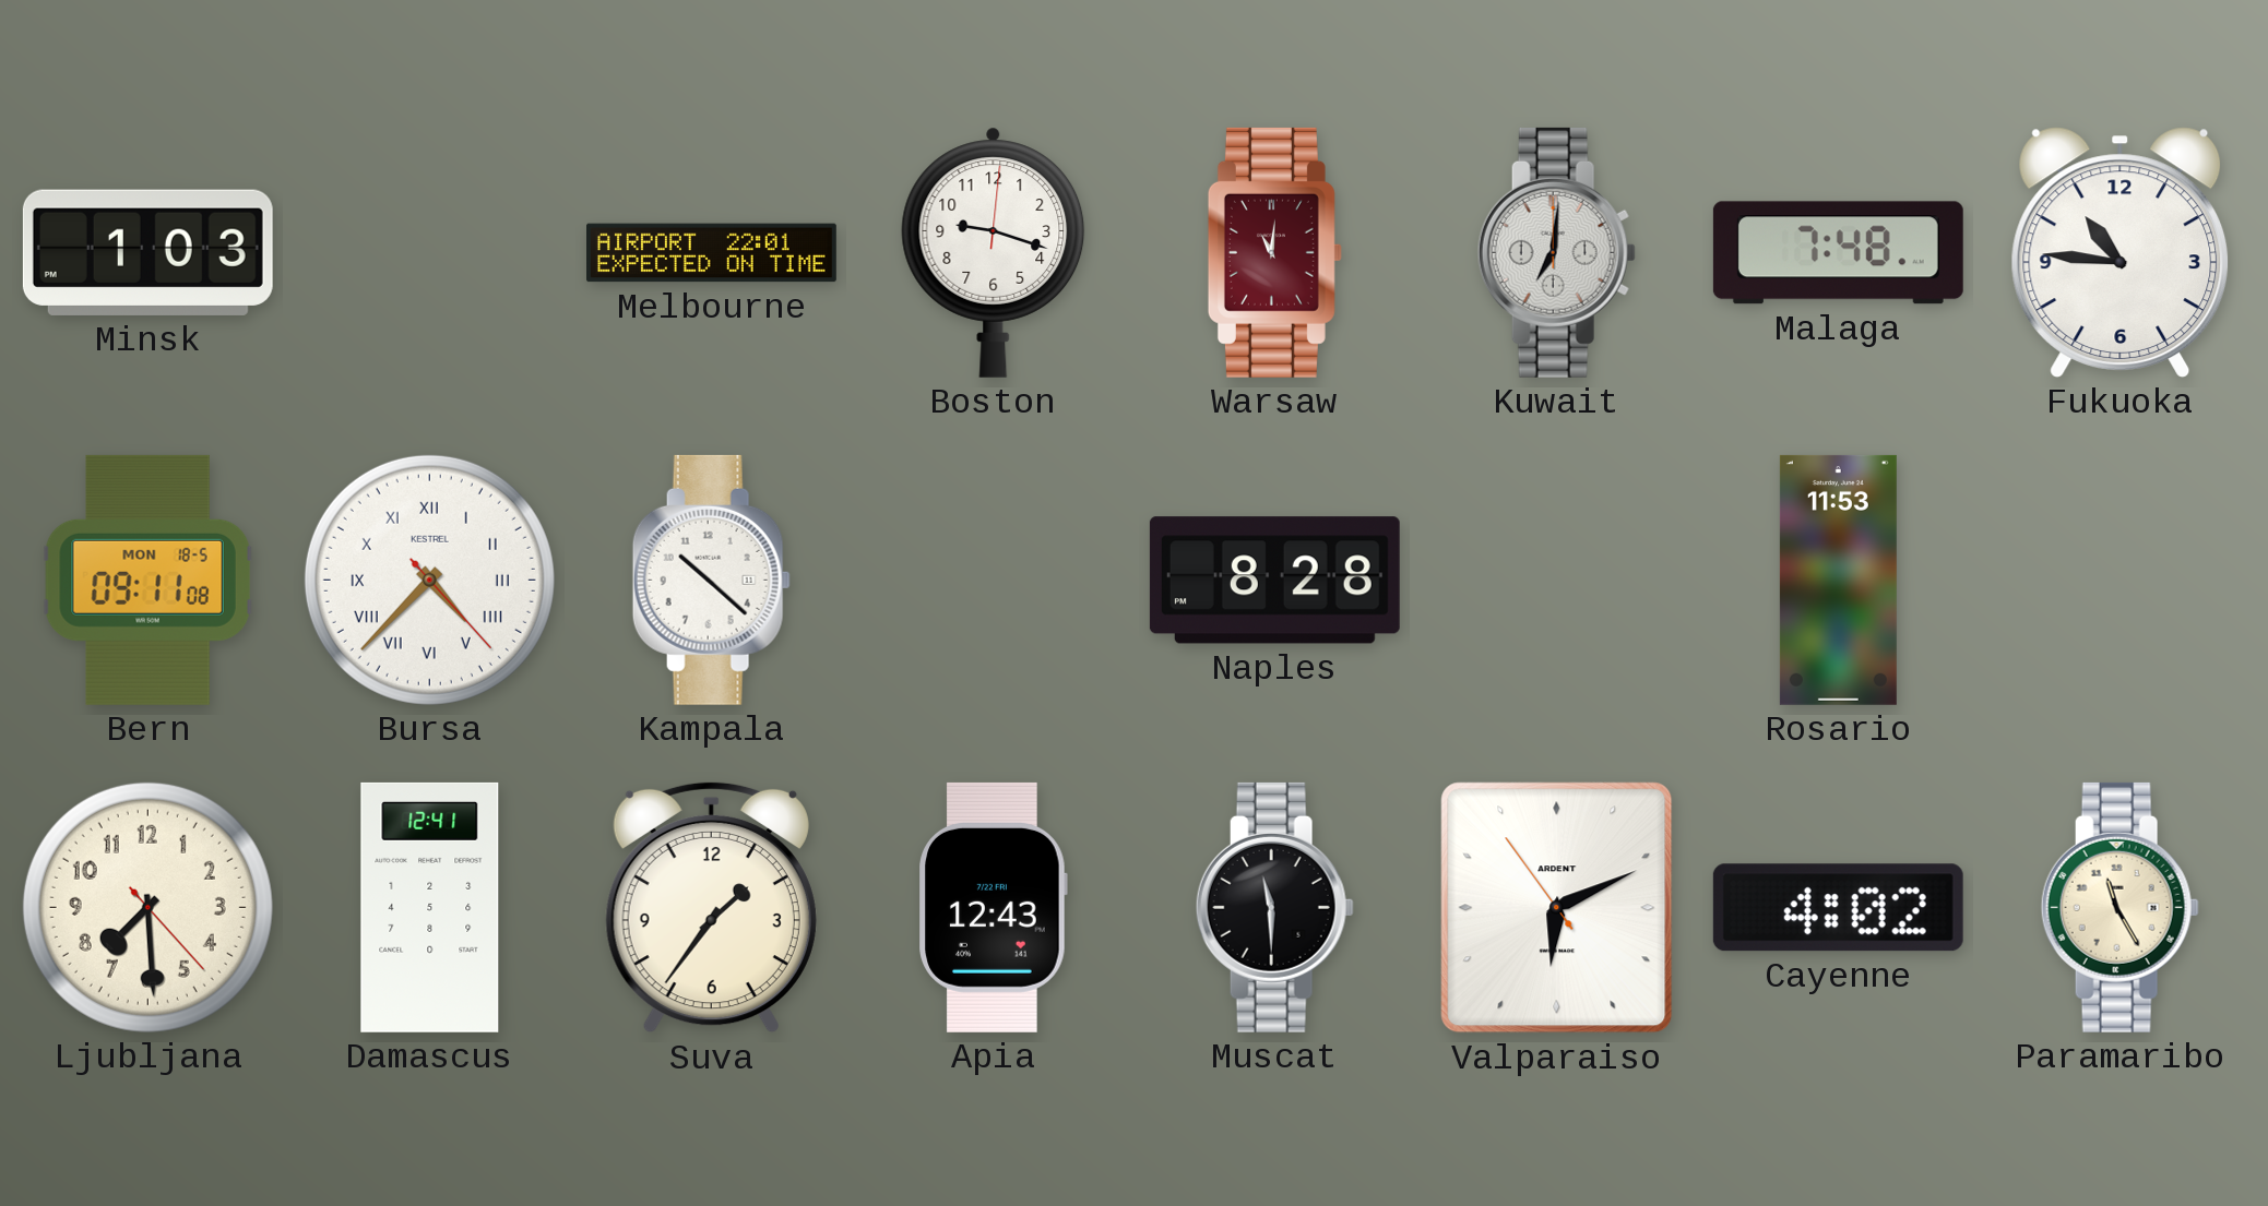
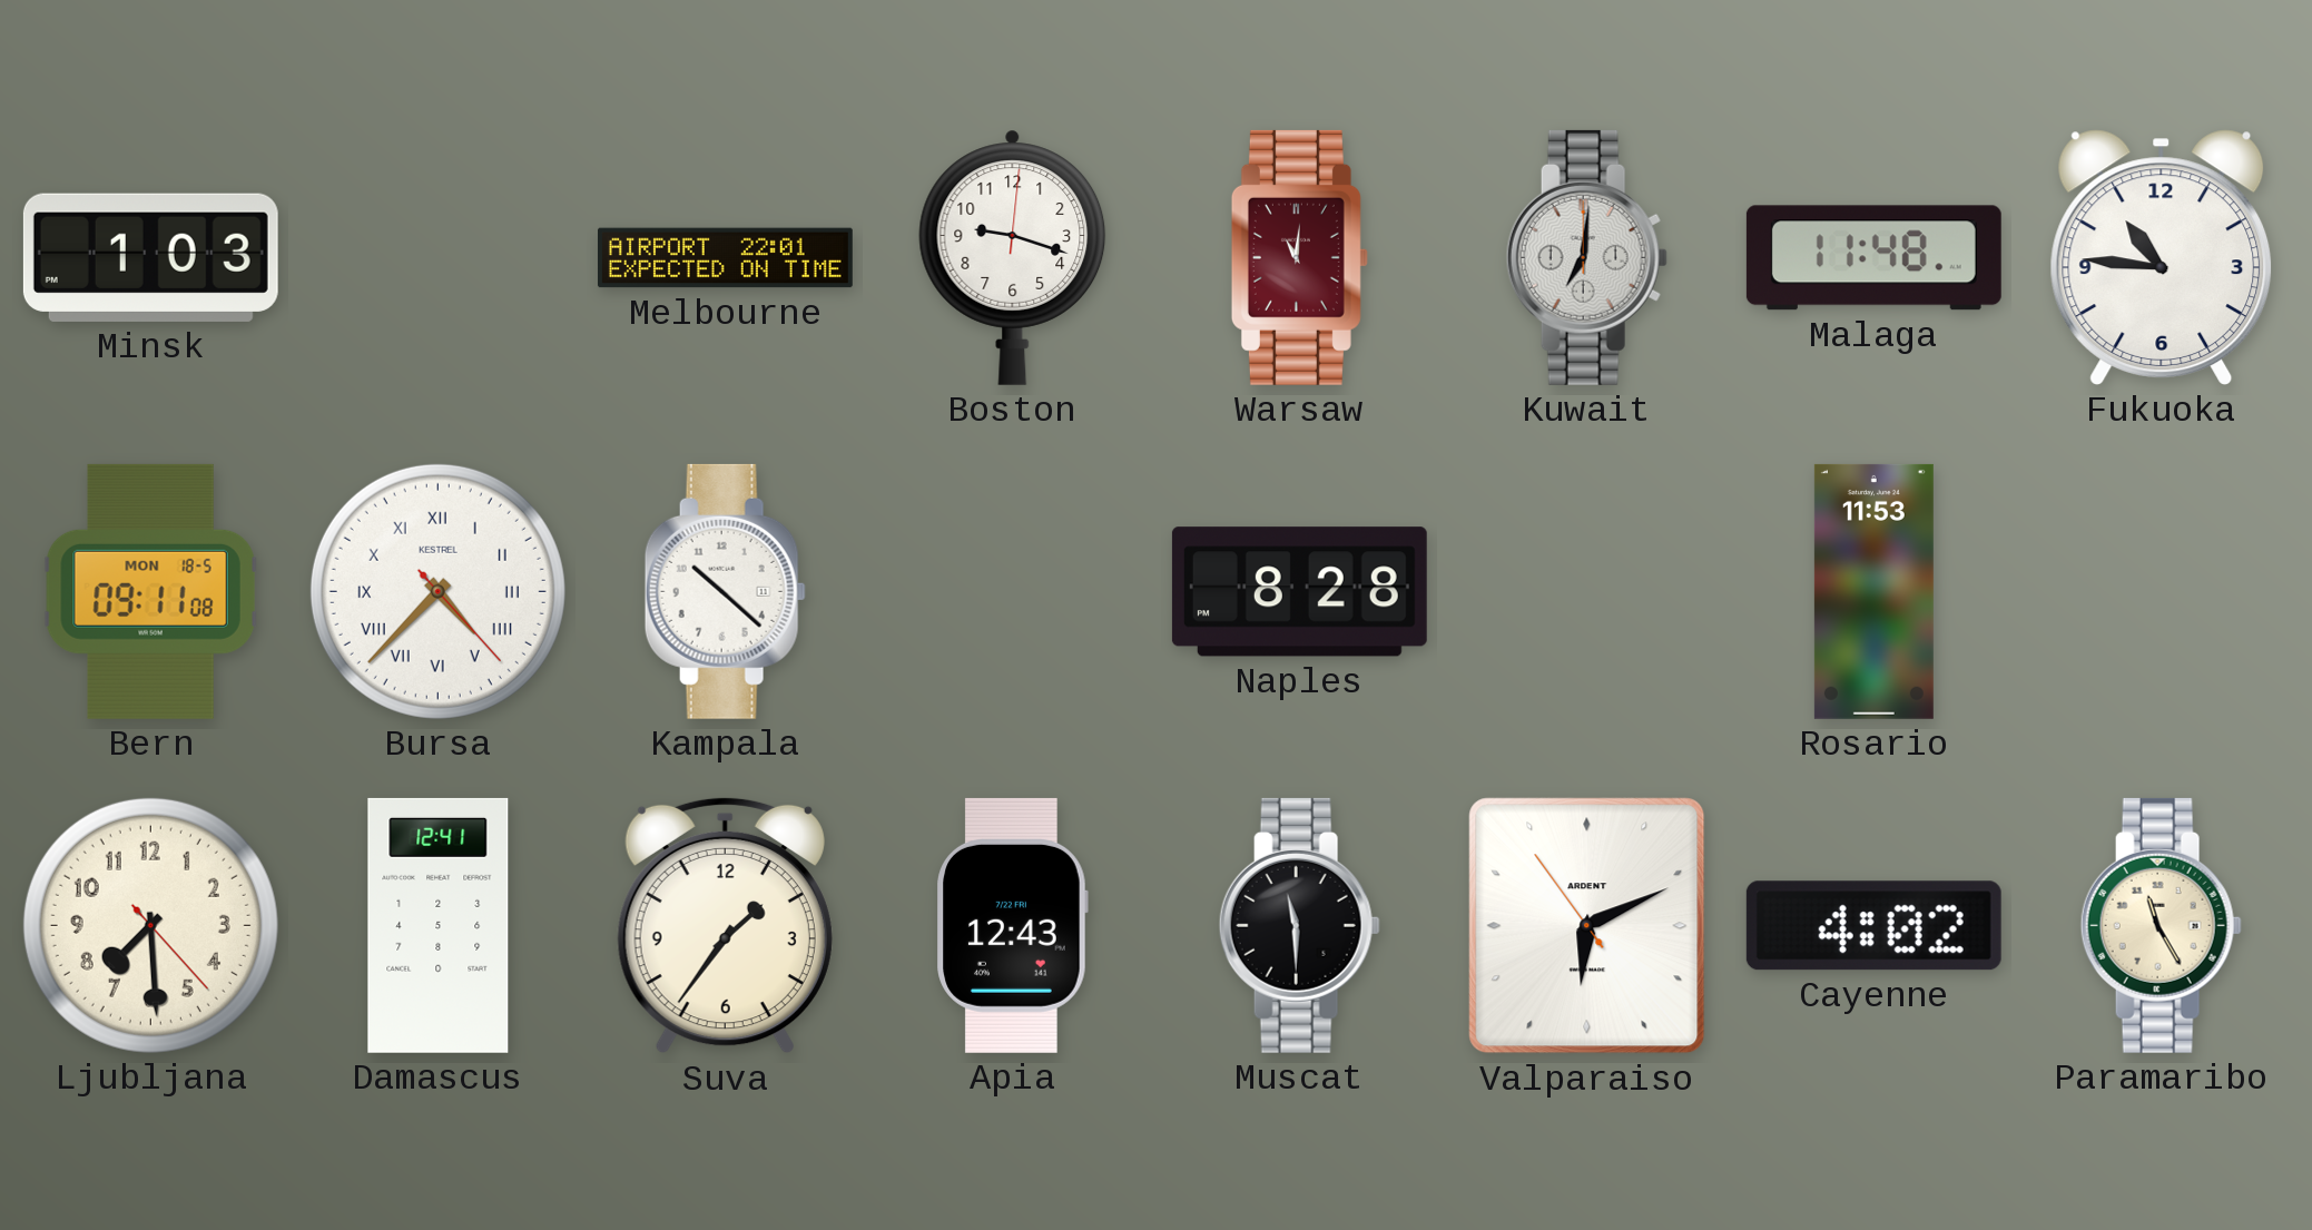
Malaga: 7:48 -> 11:48 (1873, 258)
